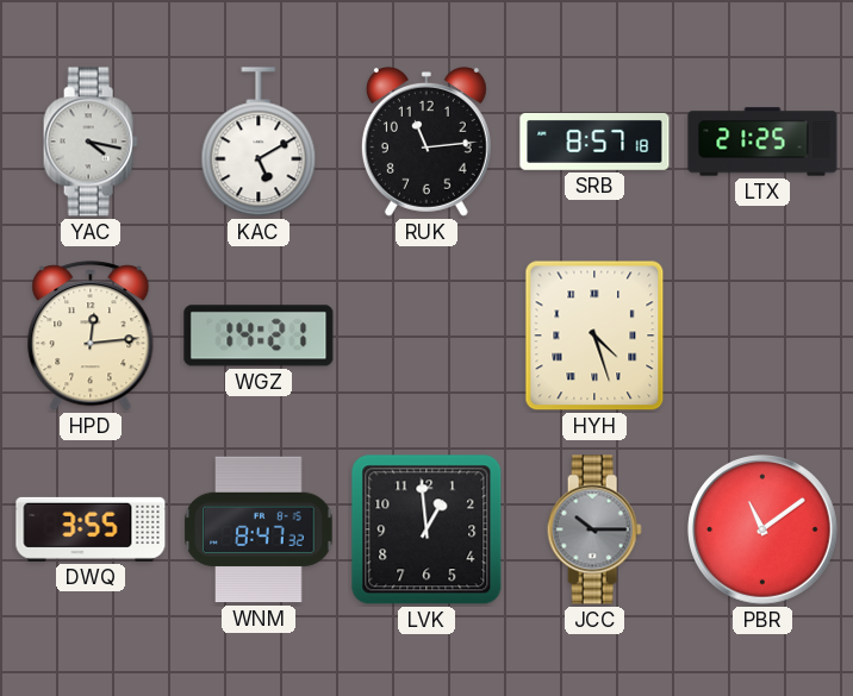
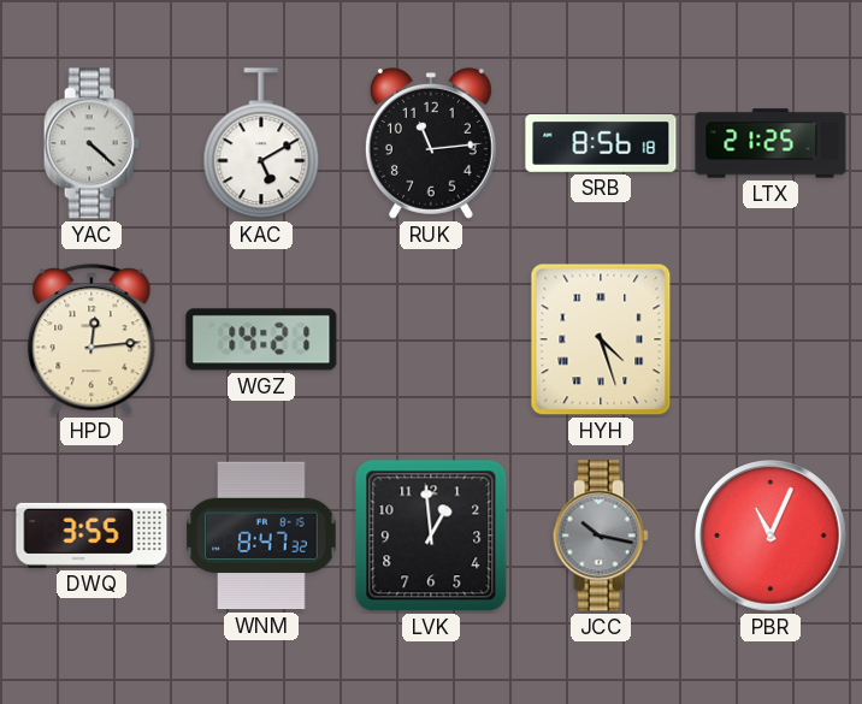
YAC: 4:17 -> 4:22 (91, 143)
SRB: 8:57 -> 8:56 (601, 144)
JCC: 10:15 -> 10:17 (601, 536)
PBR: 11:09 -> 11:04 (771, 536)
